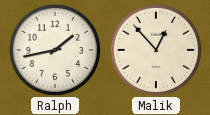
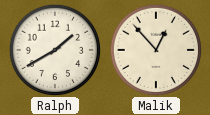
Ralph: 1:43 -> 1:40 (54, 49)
